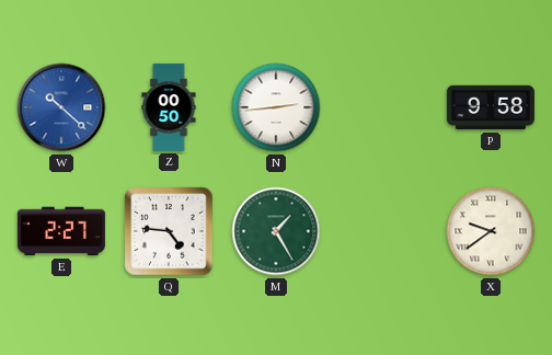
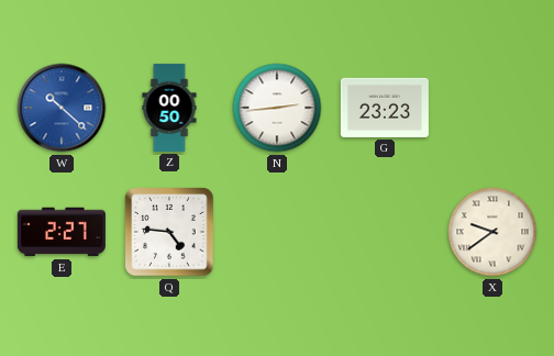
G: none -> 23:23 (385, 108)
P: 9:58 -> none (491, 107)
M: 1:25 -> none (276, 231)
